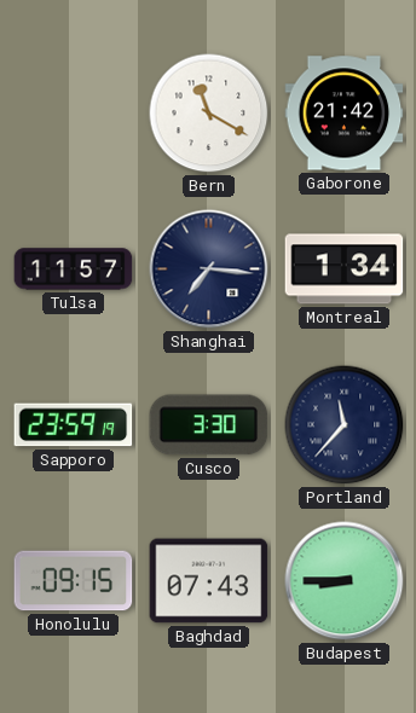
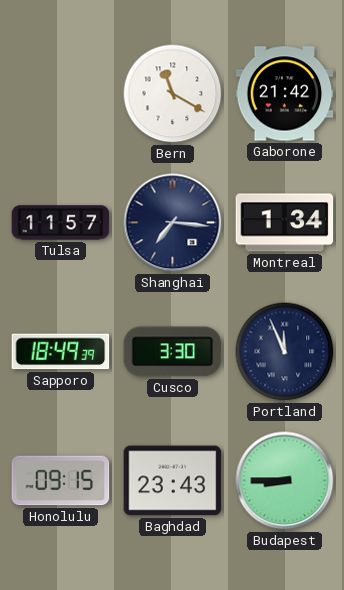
Sapporo: 23:59 -> 18:49 (61, 352)
Portland: 11:37 -> 11:56 (285, 352)
Baghdad: 07:43 -> 23:43 (173, 481)
